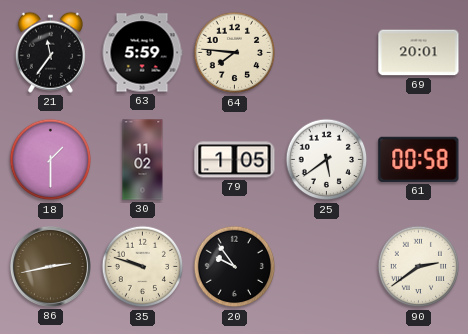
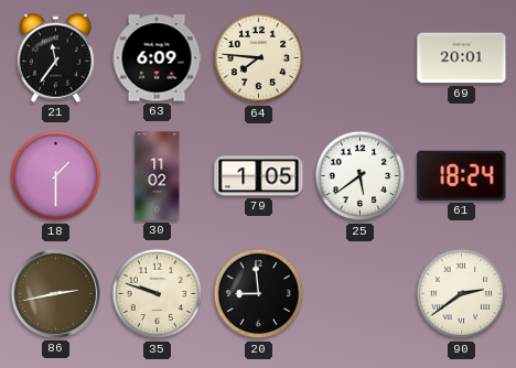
63: 5:59 -> 6:09 (157, 58)
61: 00:58 -> 18:24 (462, 175)
20: 9:54 -> 8:59 (259, 294)
